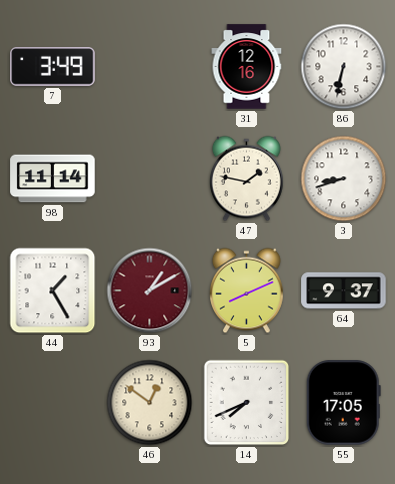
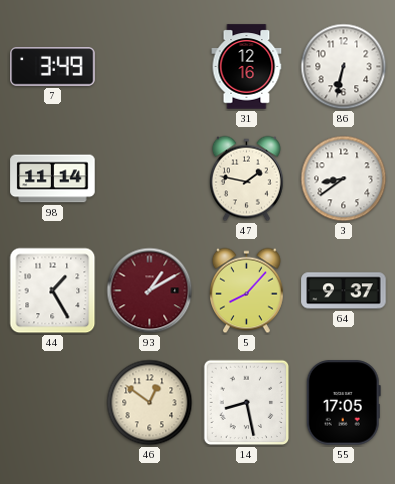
3: 8:42 -> 8:39 (344, 179)
5: 8:11 -> 8:07 (246, 291)
14: 7:41 -> 8:28 (247, 403)
